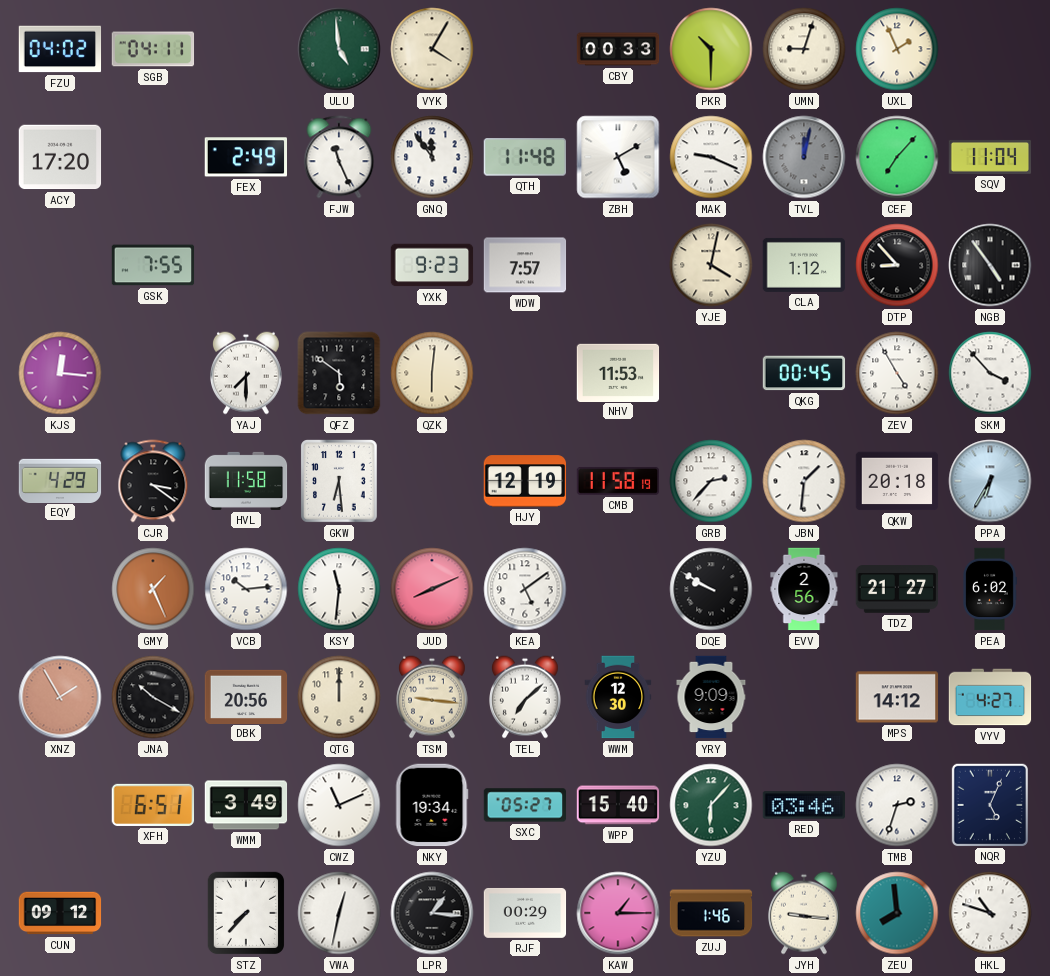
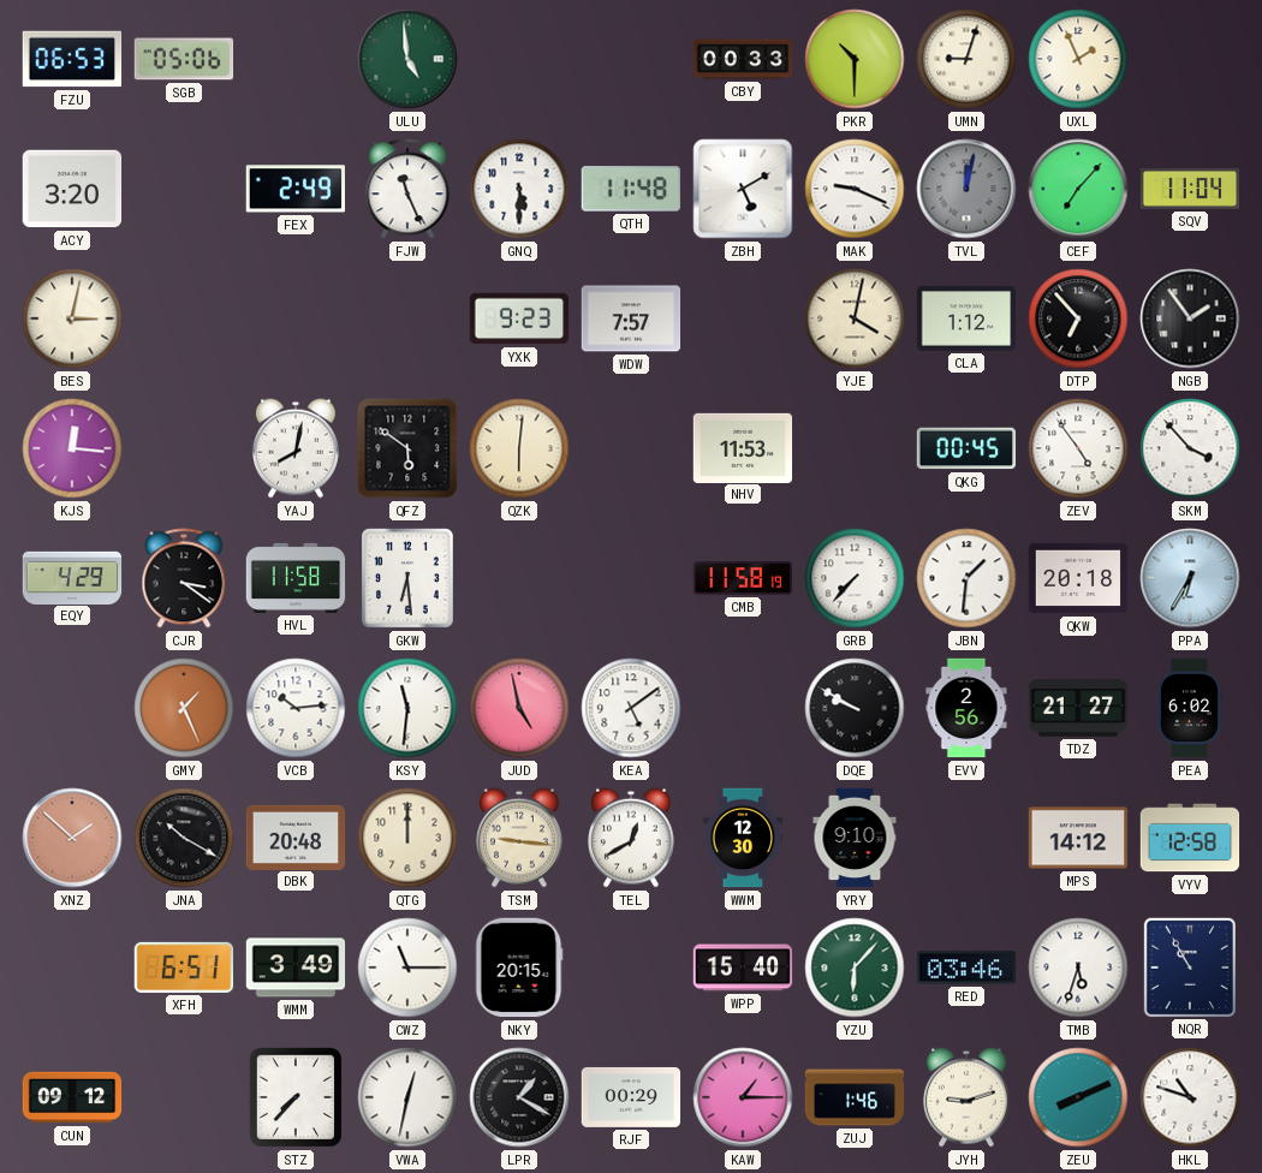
FZU: 04:02 -> 06:53 (72, 59)
SGB: 04:11 -> 05:06 (184, 59)
VYK: 4:05 -> none (432, 49)
ACY: 17:20 -> 3:20 (72, 189)
GNQ: 11:54 -> 5:30 (519, 189)
BES: none -> 3:02 (72, 318)
GSK: 7:55 -> none (153, 265)
DTP: 8:53 -> 6:53 (1078, 318)
NGB: 4:54 -> 1:54 (1190, 318)
YAJ: 7:30 -> 8:02 (297, 448)
ZEV: 4:55 -> 4:54 (1078, 448)
HJY: 12:19 -> none (525, 481)
GRB: 2:37 -> 7:37 (855, 578)
JUD: 8:11 -> 4:58 (519, 708)
XNZ: 1:55 -> 1:52 (72, 838)
DBK: 20:56 -> 20:48 (296, 836)
TEL: 7:08 -> 12:40 (632, 838)
YRY: 9:09 -> 9:10 (855, 838)
VYV: 4:27 -> 12:58 (1190, 838)
CWZ: 11:11 -> 11:15 (407, 967)
NKY: 19:34 -> 20:15 (519, 967)
SXC: 05:27 -> none (525, 805)
TMB: 2:33 -> 5:33 (1078, 967)
NQR: 5:04 -> 10:55 (1189, 966)
LPR: 1:16 -> 1:20 (519, 1097)
JYH: 9:16 -> 9:12 (968, 1097)
ZEU: 7:59 -> 8:11 (1078, 1097)
